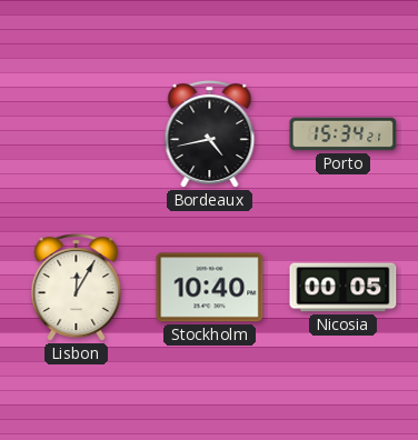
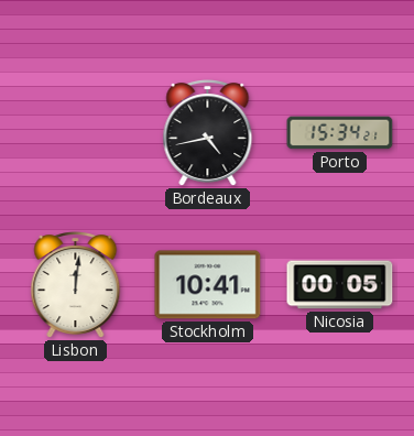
Lisbon: 12:05 -> 12:01 (76, 285)
Stockholm: 10:40 -> 10:41 (208, 285)
